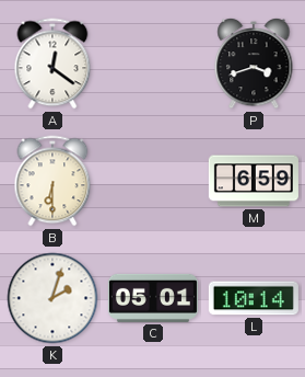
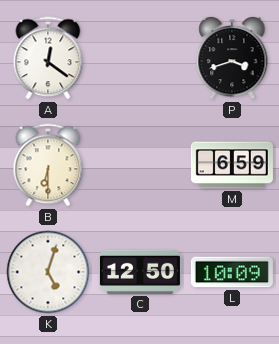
K: 2:03 -> 5:03 (48, 272)
C: 05:01 -> 12:50 (140, 272)
L: 10:14 -> 10:09 (232, 272)
